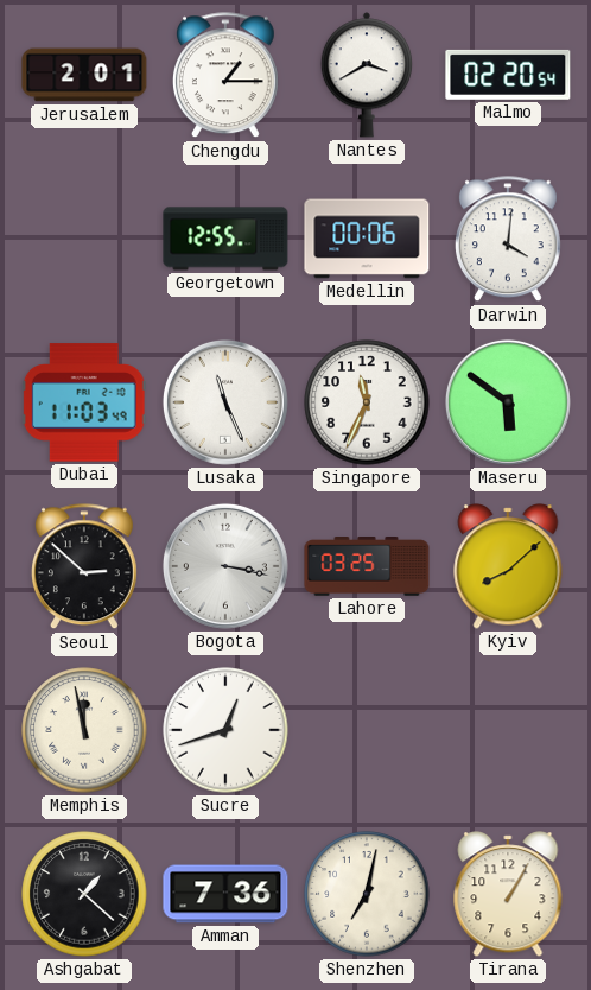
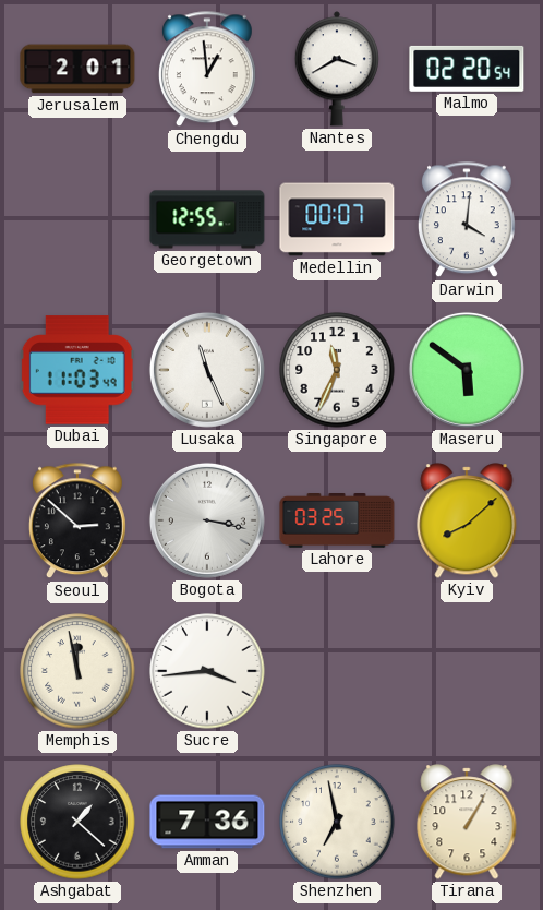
Chengdu: 1:15 -> 12:59 (207, 70)
Medellin: 00:06 -> 00:07 (337, 219)
Sucre: 12:42 -> 3:44 (207, 671)
Shenzhen: 7:02 -> 6:58 (337, 822)
